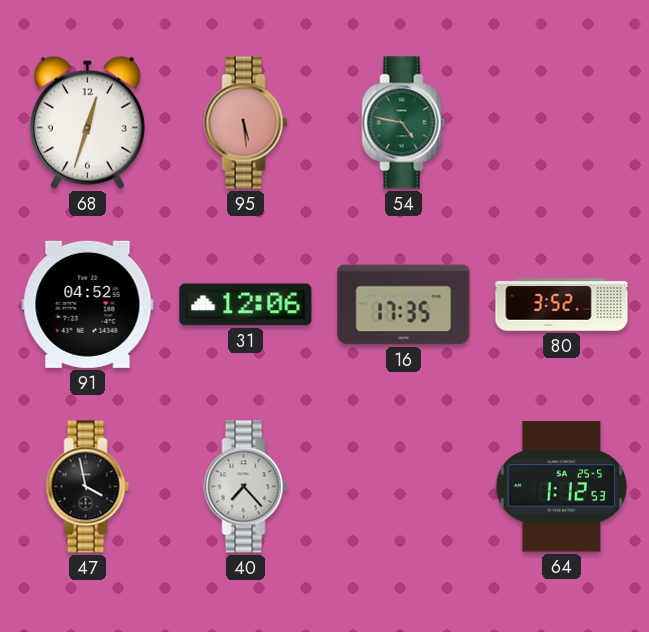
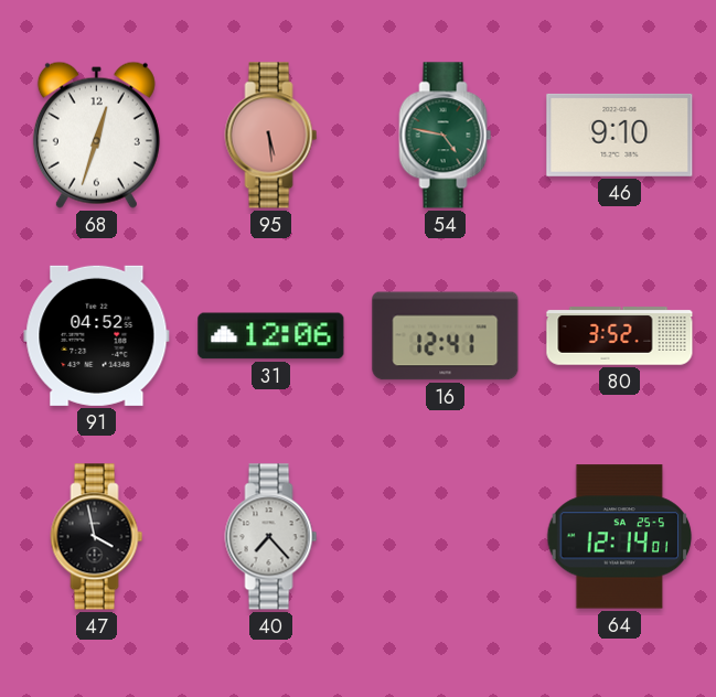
46: none -> 9:10 (620, 135)
16: 17:35 -> 12:41 (446, 336)
64: 1:12 -> 12:14 (620, 537)
